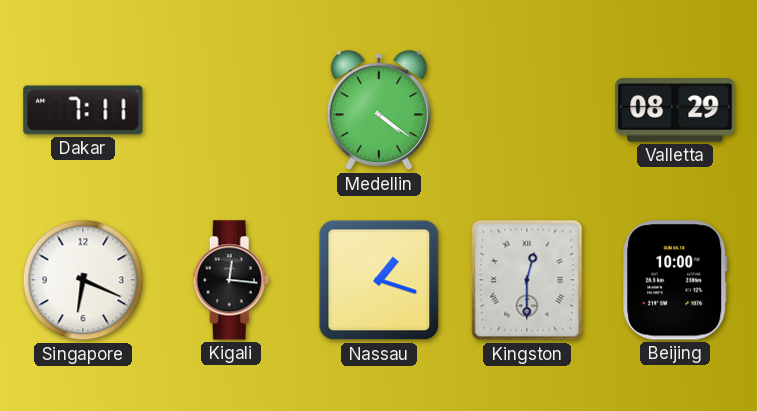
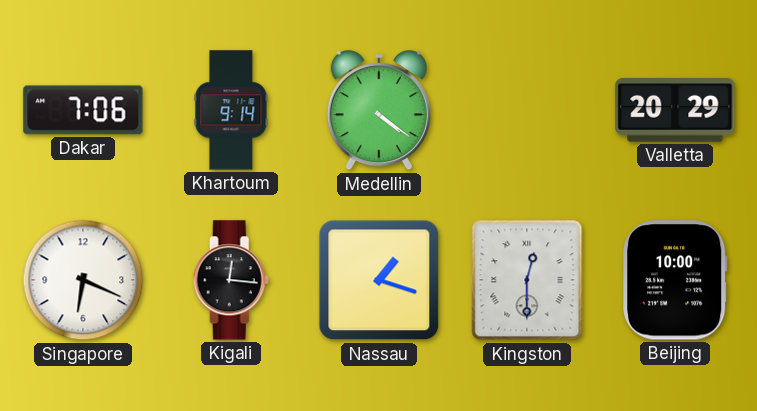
Dakar: 7:11 -> 7:06 (83, 110)
Khartoum: none -> 9:14 (231, 110)
Valletta: 08:29 -> 20:29 (675, 110)
